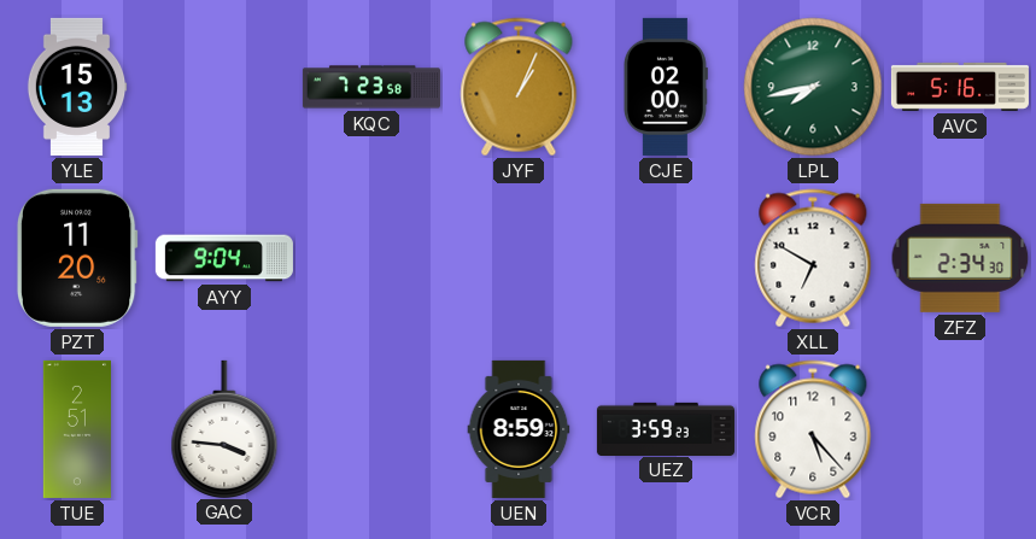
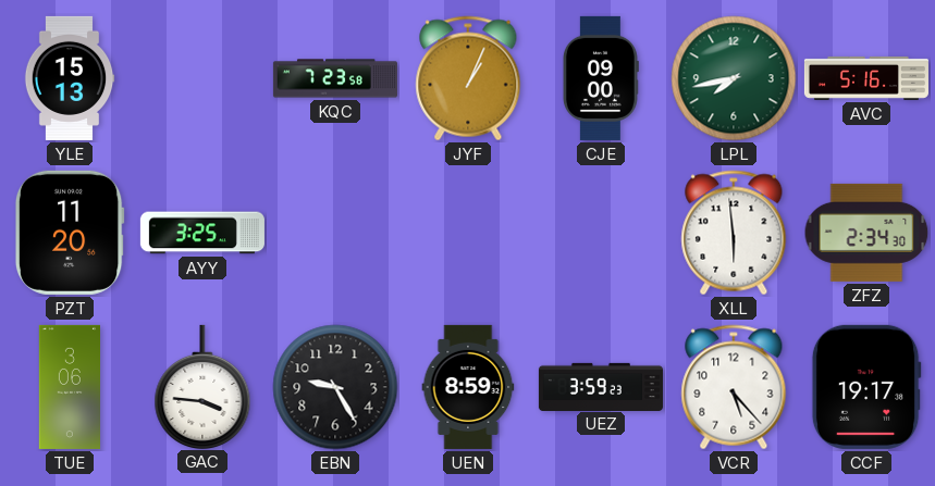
CJE: 02:00 -> 09:00 (600, 78)
AYY: 9:04 -> 3:25 (202, 233)
XLL: 6:50 -> 5:59 (734, 233)
TUE: 2:51 -> 3:06 (69, 387)
EBN: none -> 9:25 (335, 387)
CCF: none -> 19:17 (866, 387)
